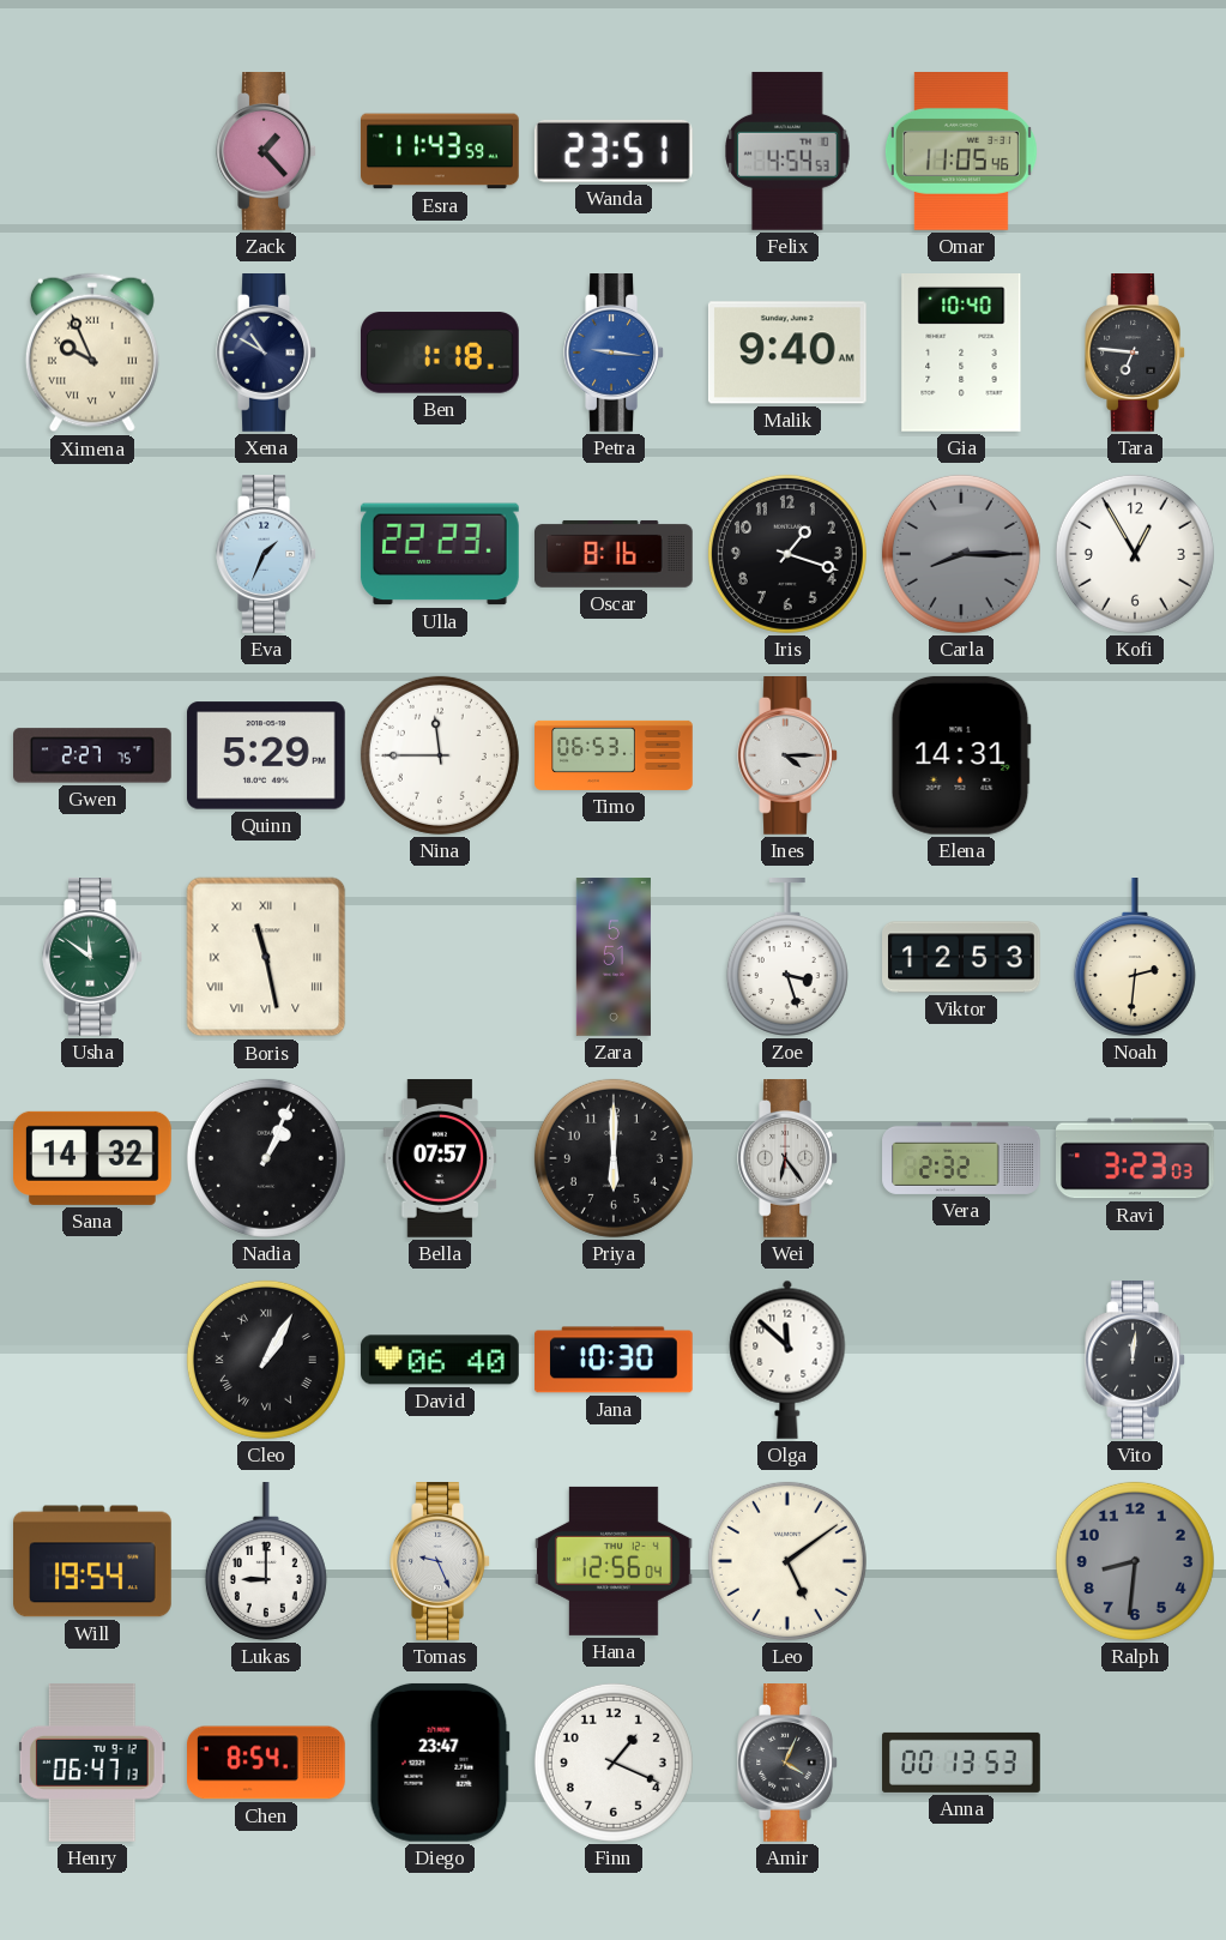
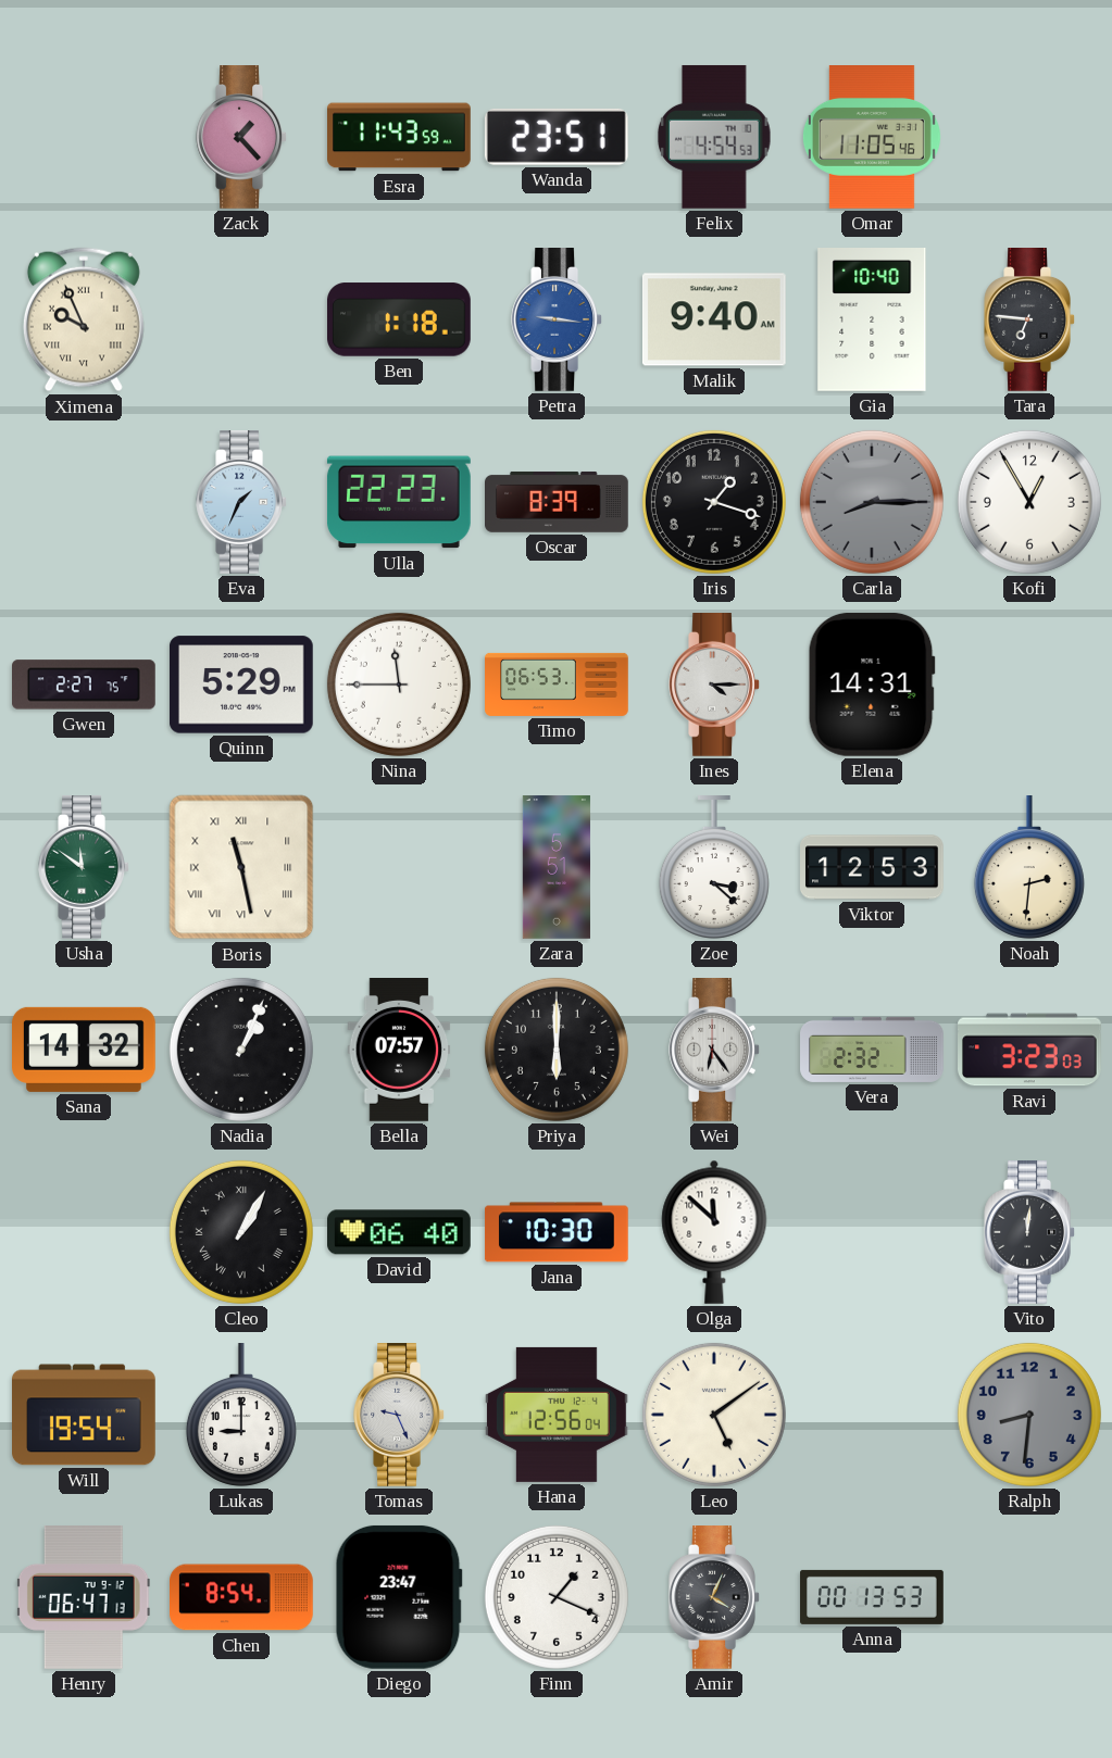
Xena: 10:50 -> none (266, 354)
Oscar: 8:16 -> 8:39 (558, 502)
Zoe: 3:27 -> 3:22 (714, 868)
